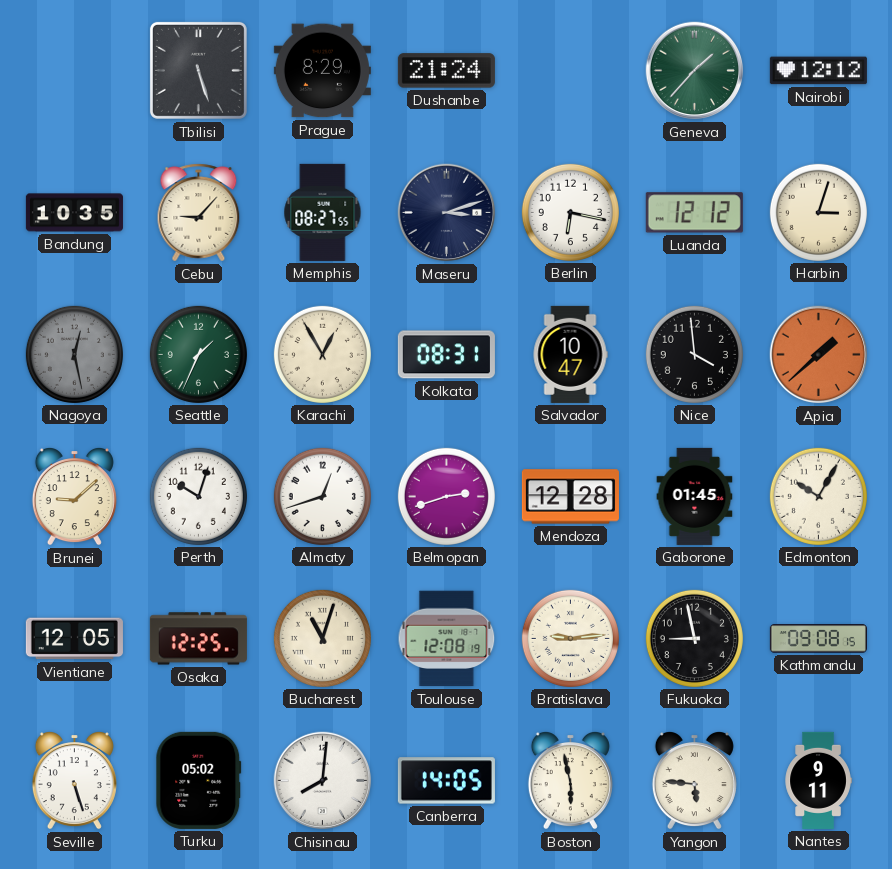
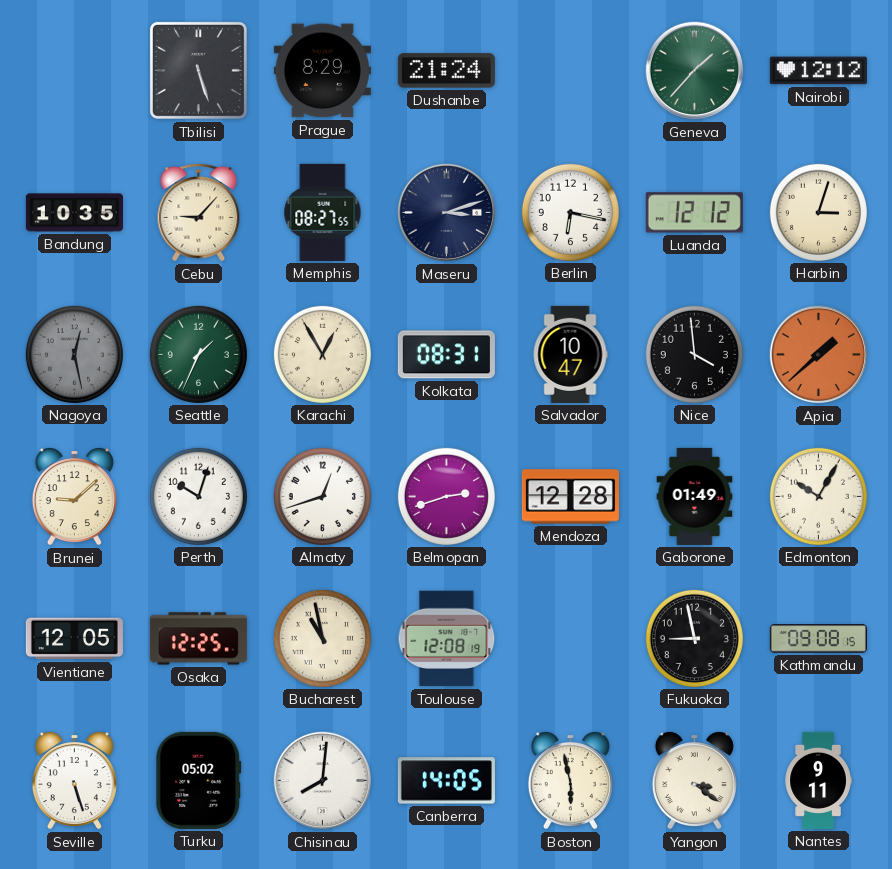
Gaborone: 01:45 -> 01:49 (695, 496)
Bucharest: 11:03 -> 10:58 (322, 638)
Bratislava: 9:14 -> none (570, 638)
Yangon: 5:46 -> 3:21 (694, 781)
